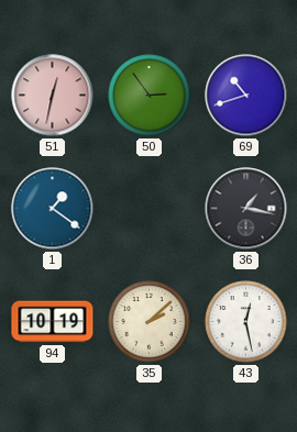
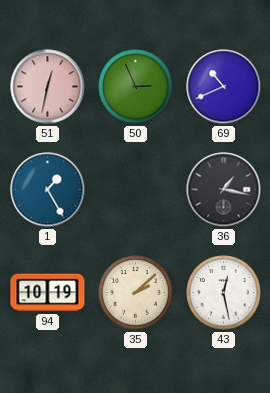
50: 2:54 -> 2:56 (136, 87)
69: 10:42 -> 10:41 (224, 87)
1: 1:21 -> 1:25 (48, 190)
